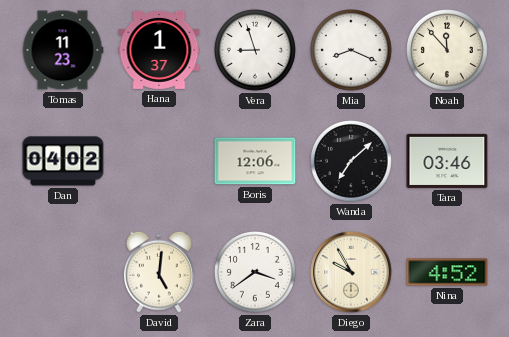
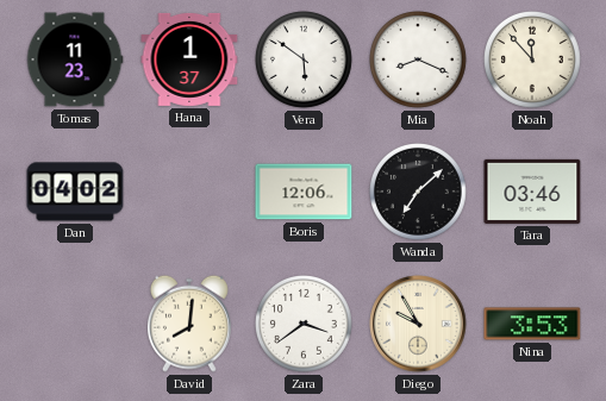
Vera: 8:57 -> 5:51 (305, 61)
David: 5:01 -> 8:01 (189, 324)
Nina: 4:52 -> 3:53 (532, 324)
